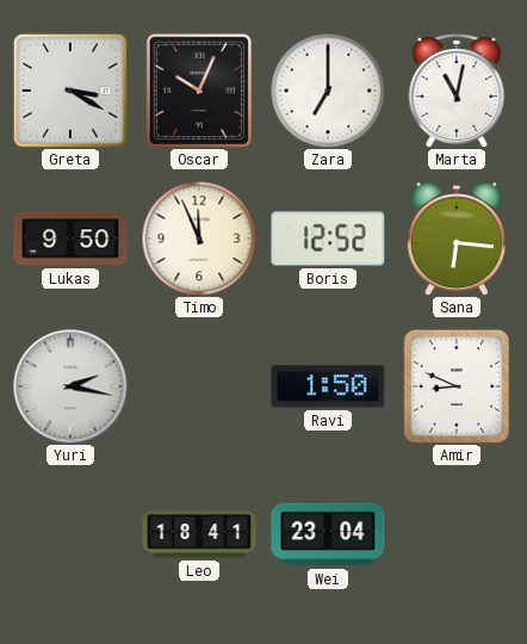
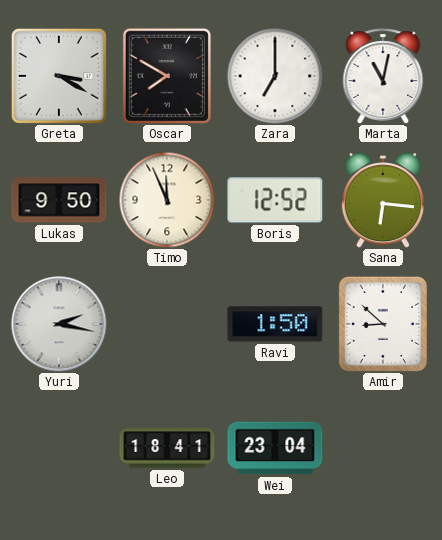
Oscar: 10:04 -> 7:50 (167, 76)
Amir: 8:49 -> 8:52 (383, 324)
